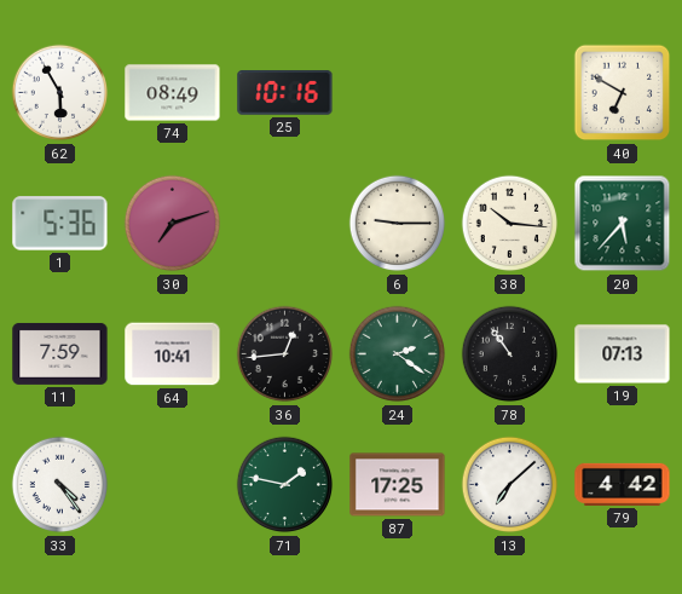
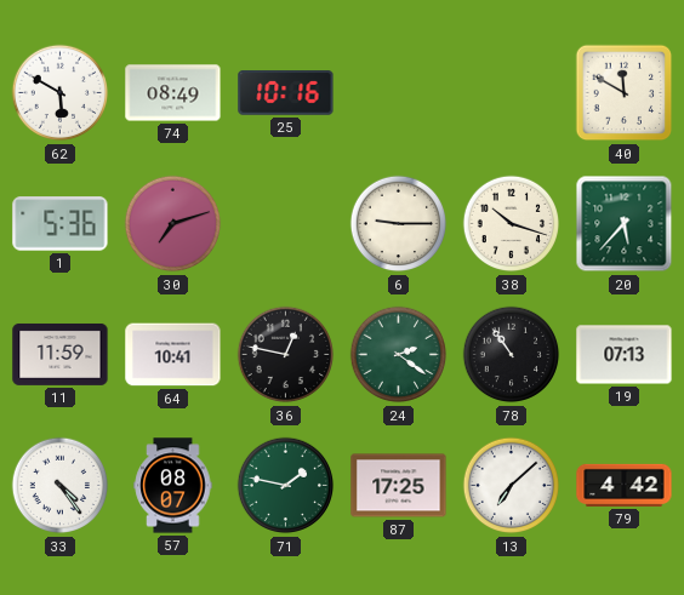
62: 5:55 -> 5:50 (61, 93)
40: 6:50 -> 11:50 (625, 93)
38: 10:16 -> 10:18 (512, 224)
11: 7:59 -> 11:59 (61, 354)
36: 12:44 -> 12:47 (286, 355)
57: none -> 08:07 (173, 486)
